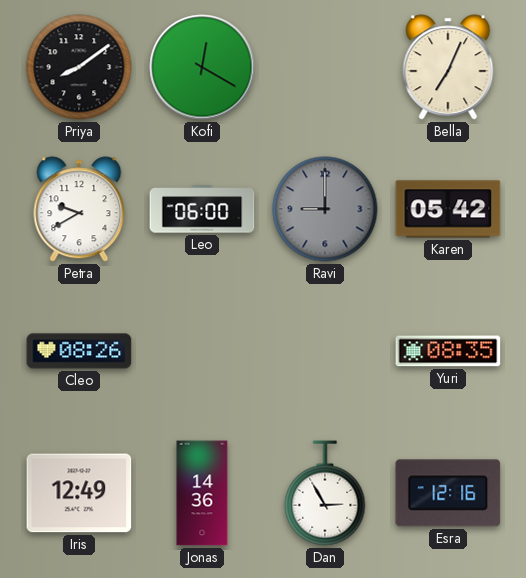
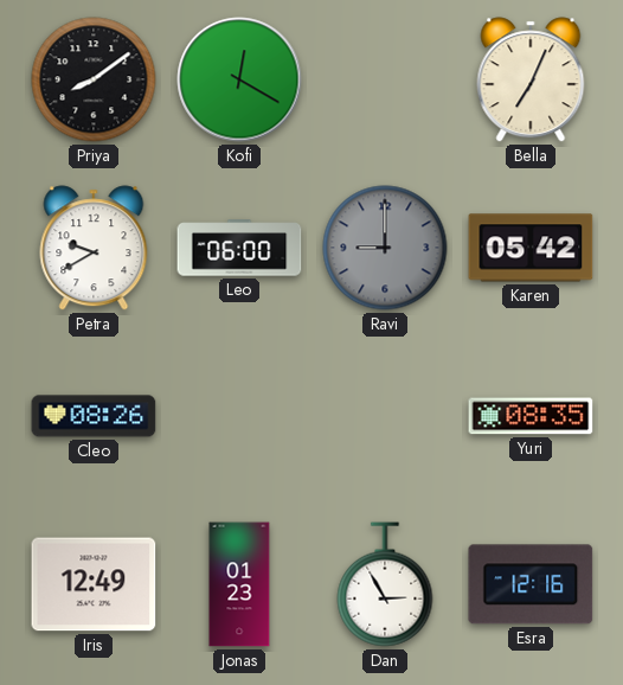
Jonas: 14:36 -> 01:23 (239, 584)
